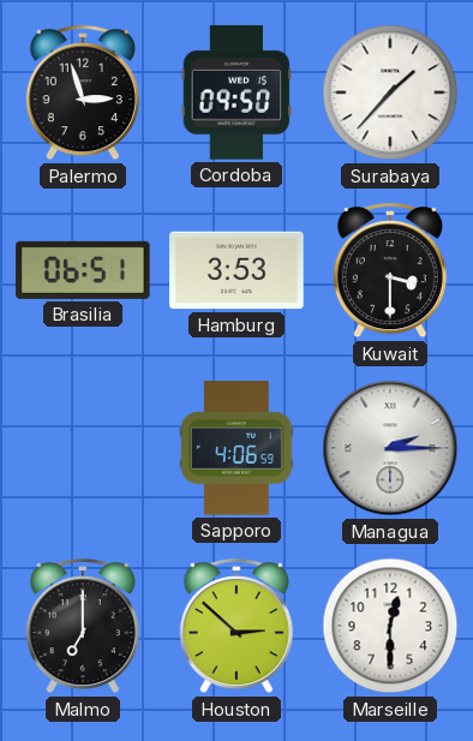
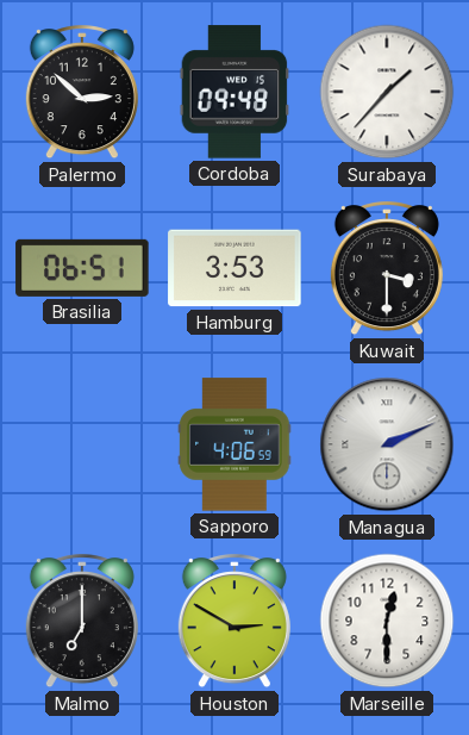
Palermo: 2:57 -> 2:52 (82, 93)
Cordoba: 09:50 -> 09:48 (234, 92)
Managua: 2:15 -> 2:11 (387, 444)
Houston: 2:52 -> 2:50 (234, 622)
